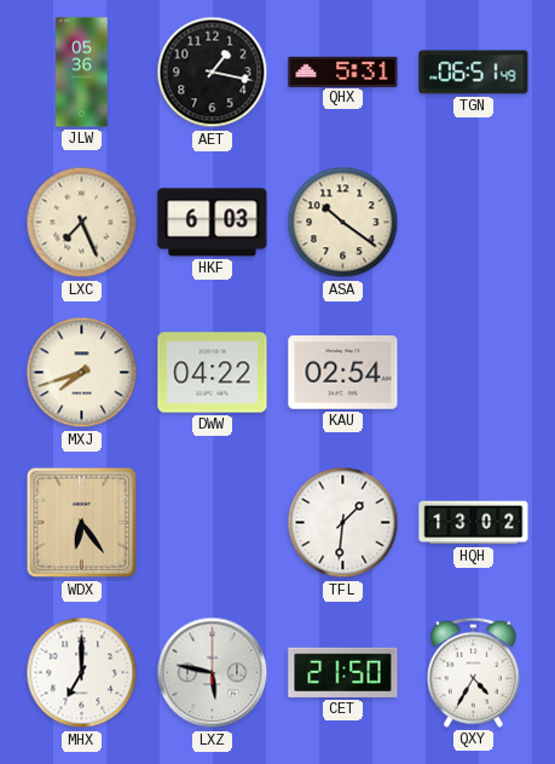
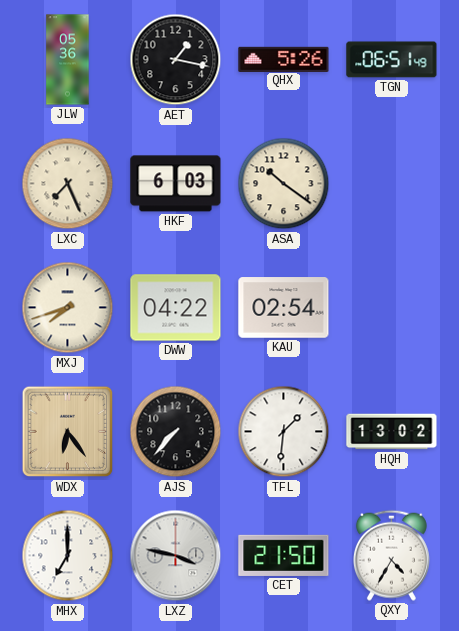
QHX: 5:31 -> 5:26 (284, 59)
AJS: none -> 7:37 (176, 432)
LXZ: 5:47 -> 3:47 (176, 556)
